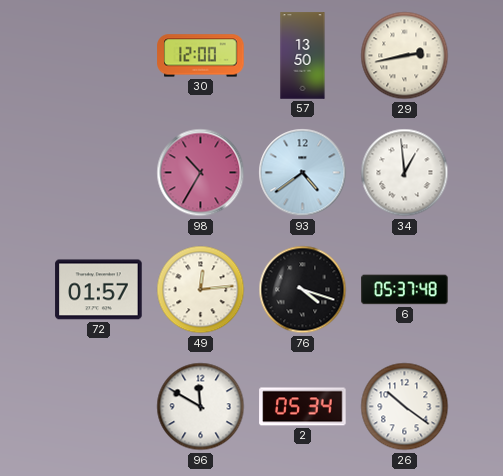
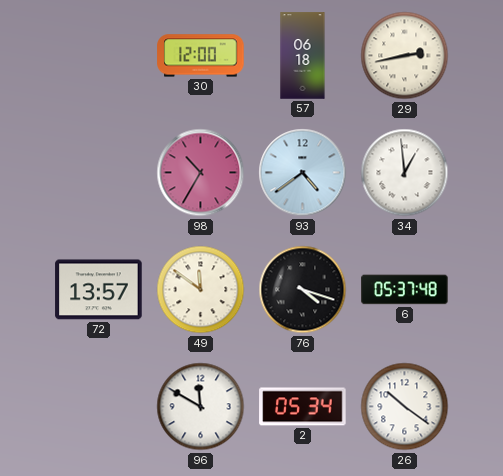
57: 13:50 -> 06:18 (303, 56)
72: 01:57 -> 13:57 (99, 290)
49: 12:14 -> 11:51 (201, 290)
